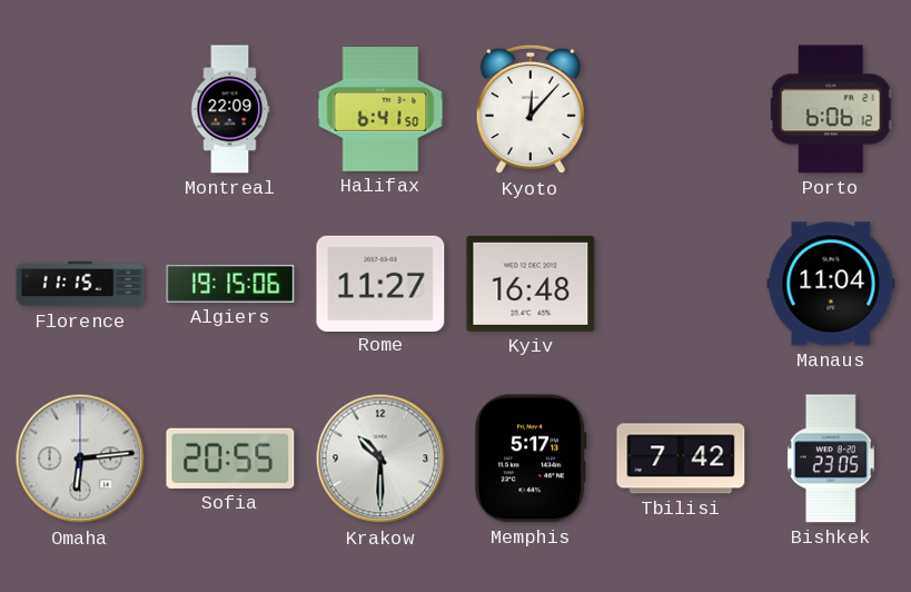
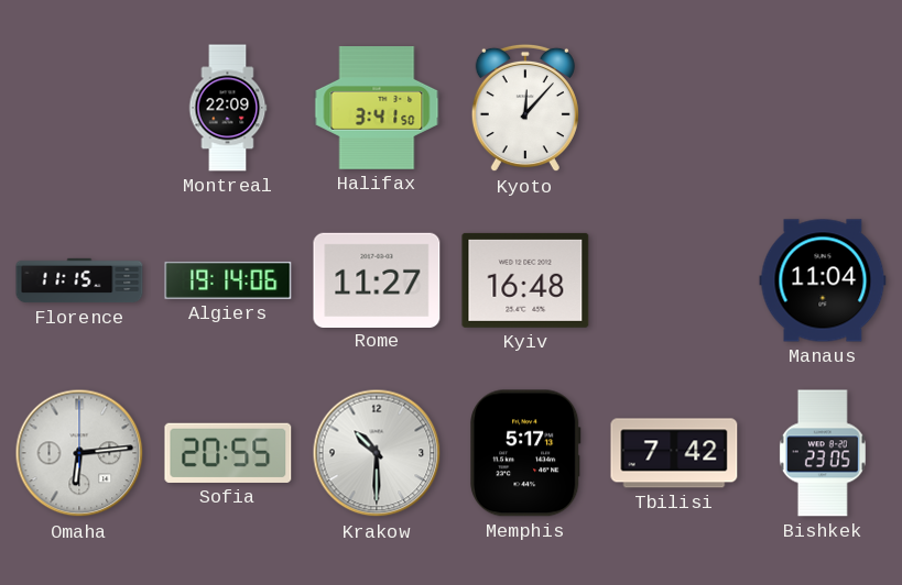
Halifax: 6:41 -> 3:41 (377, 109)
Porto: 6:06 -> none (831, 109)
Algiers: 19:15 -> 19:14 (228, 280)
